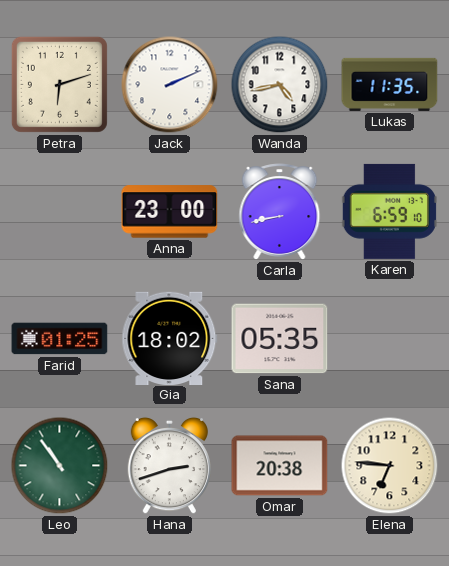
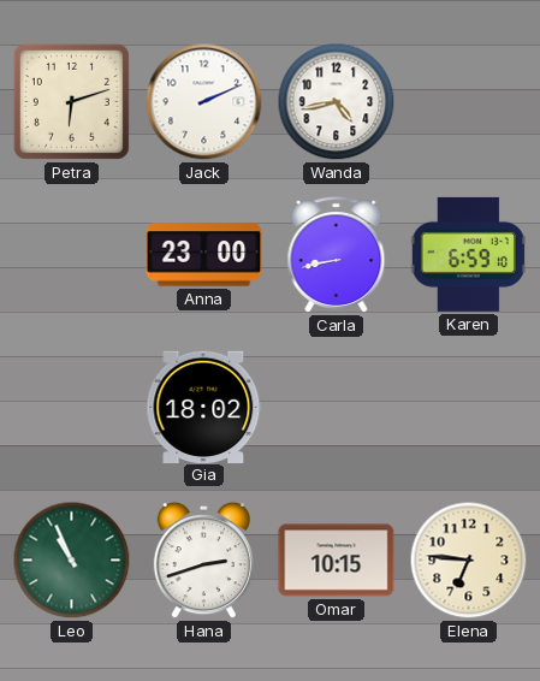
Lukas: 11:35 -> none (390, 84)
Farid: 01:25 -> none (60, 339)
Sana: 05:35 -> none (280, 339)
Leo: 10:54 -> 10:56 (72, 561)
Omar: 20:38 -> 10:15 (337, 561)
